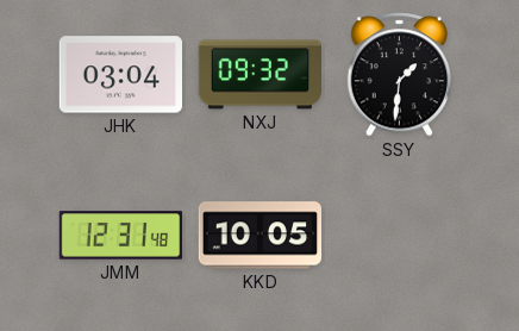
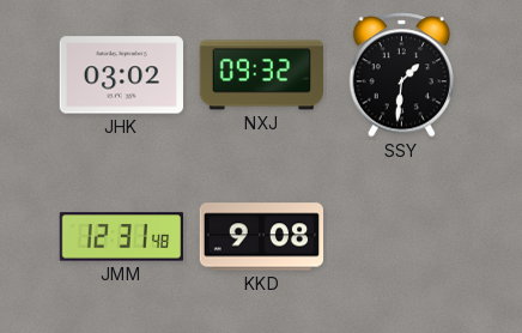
JHK: 03:04 -> 03:02 (121, 75)
KKD: 10:05 -> 9:08 (261, 237)
